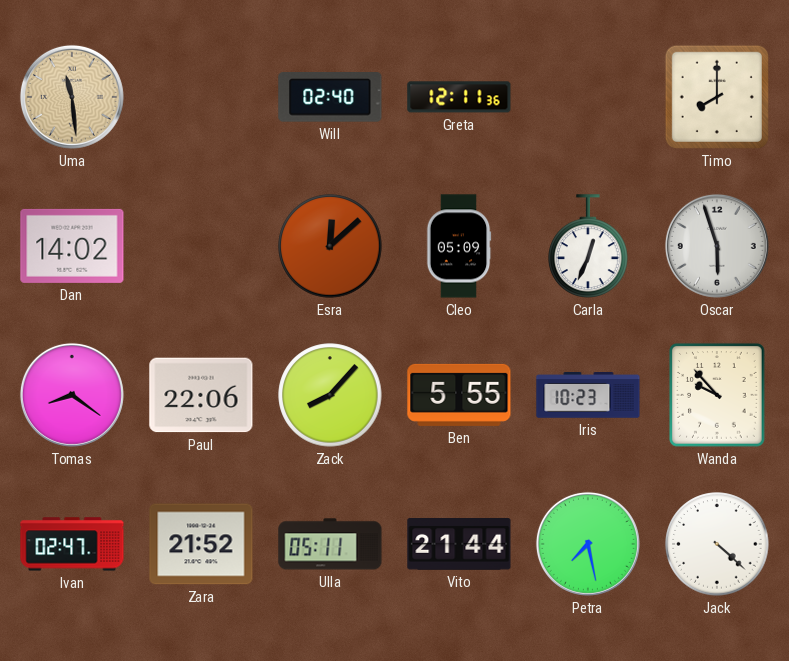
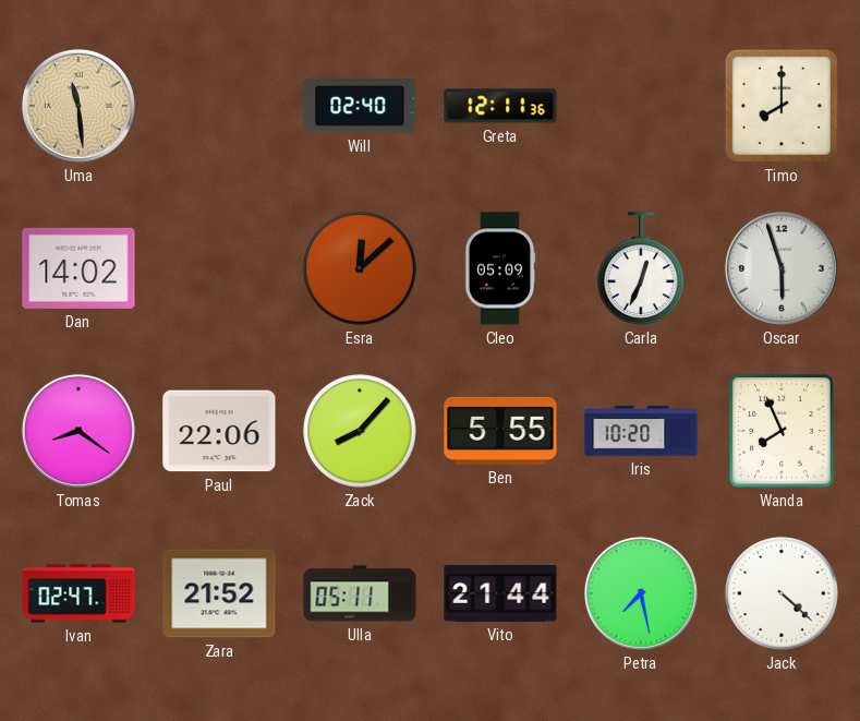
Iris: 10:23 -> 10:20 (641, 431)
Wanda: 9:53 -> 7:56 (783, 431)
